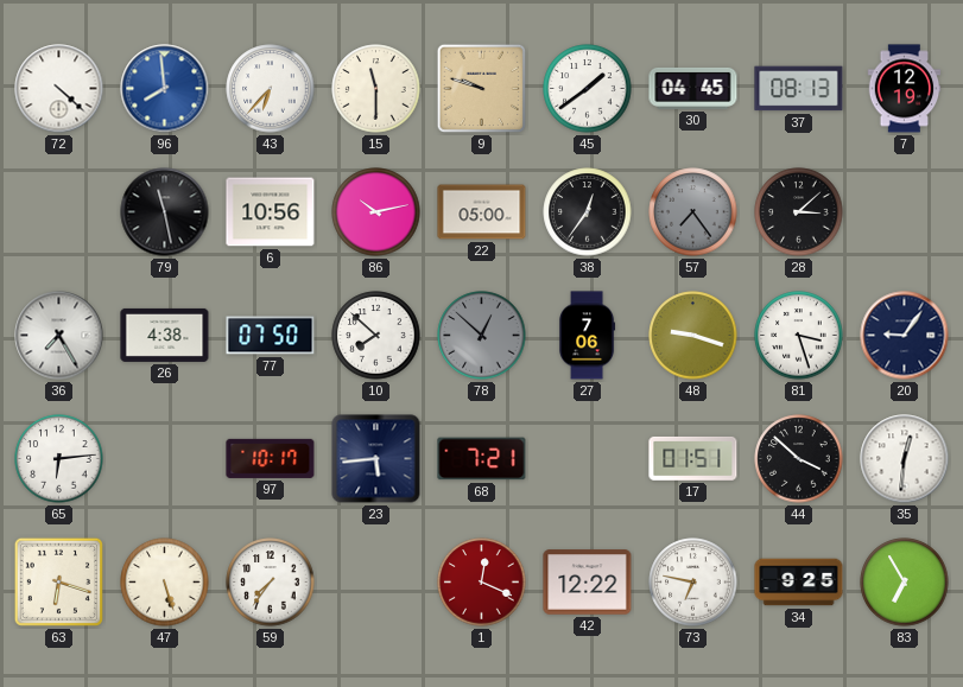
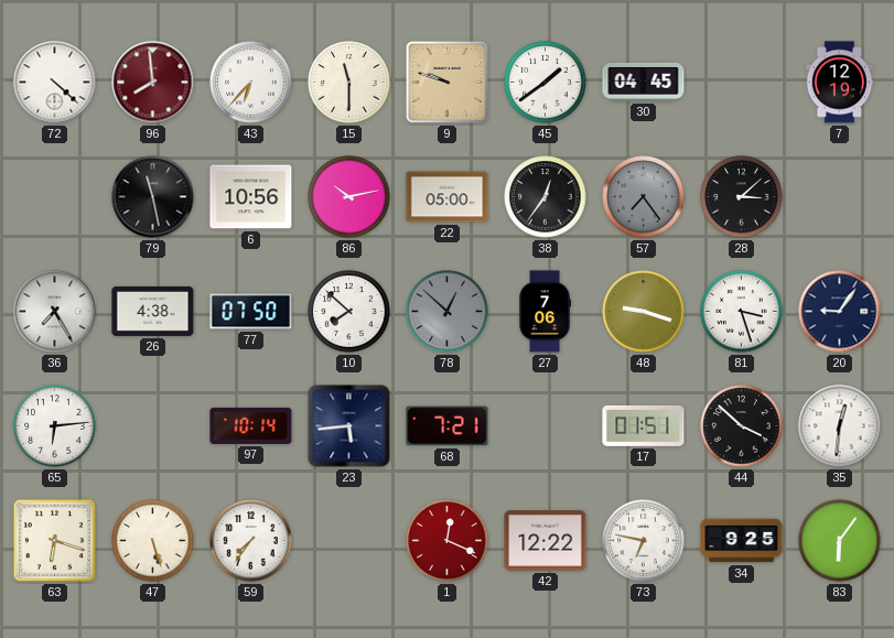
96 dial: blue -> burgundy (153, 83)
37: 08:13 -> none (799, 89)
97: 10:17 -> 10:14 (251, 425)
83: 6:55 -> 6:06 (840, 541)
